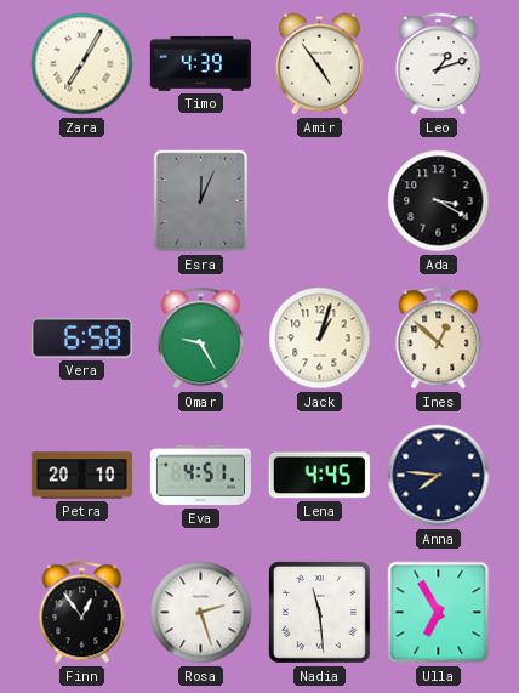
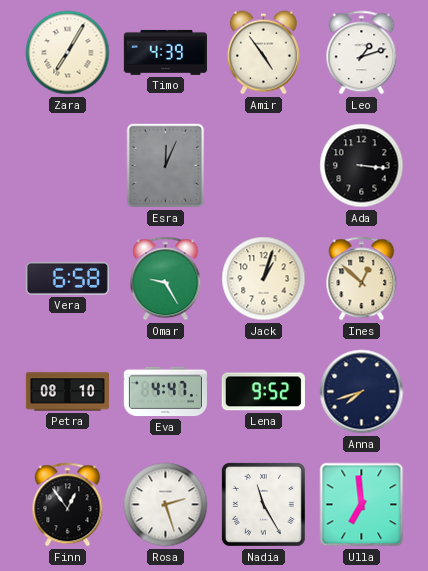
Ada: 3:20 -> 3:16 (362, 166)
Petra: 20:10 -> 08:10 (67, 392)
Eva: 4:51 -> 4:47 (165, 392)
Lena: 4:45 -> 9:52 (263, 392)
Anna: 7:46 -> 7:42 (362, 392)
Nadia: 11:29 -> 11:25 (263, 504)
Ulla: 6:55 -> 6:59 (362, 505)
